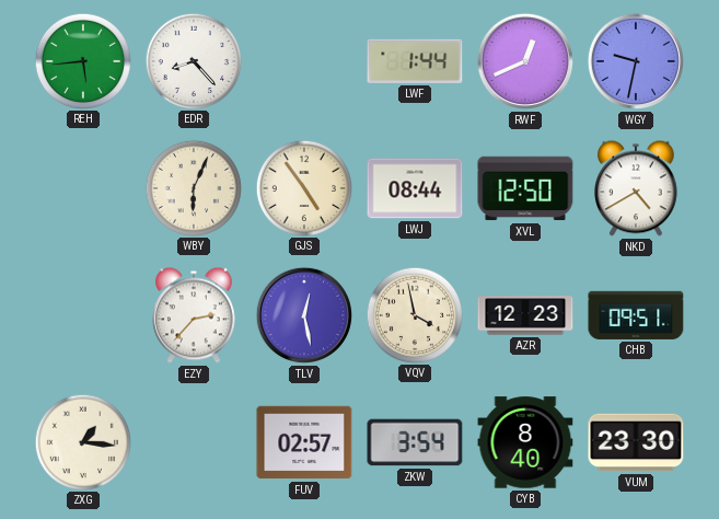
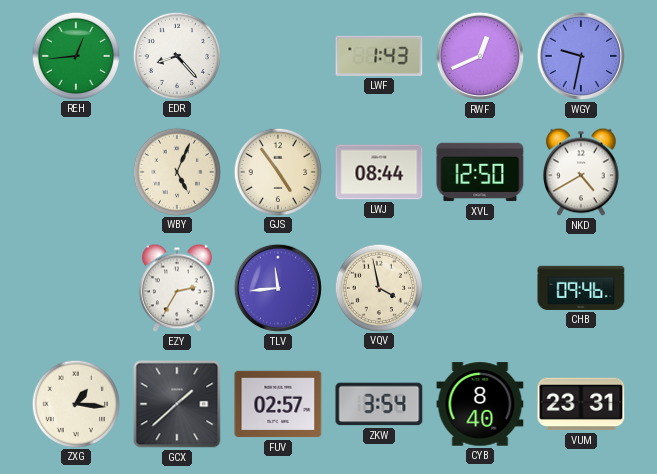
REH: 5:44 -> 12:44 (75, 55)
LWF: 1:44 -> 1:43 (379, 56)
WBY: 6:04 -> 5:04 (176, 171)
EZY: 2:37 -> 2:35 (178, 288)
TLV: 12:28 -> 11:44 (278, 288)
AZR: 12:23 -> none (525, 315)
CHB: 09:51 -> 09:46 (581, 288)
GCX: none -> 1:38 (177, 404)
VUM: 23:30 -> 23:31 (581, 404)
